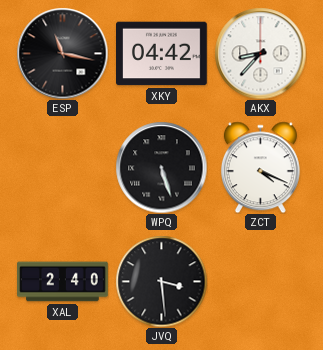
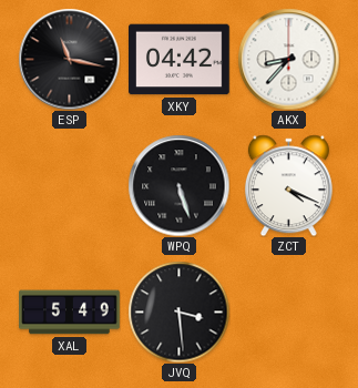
XAL: 2:40 -> 5:49 (70, 313)
